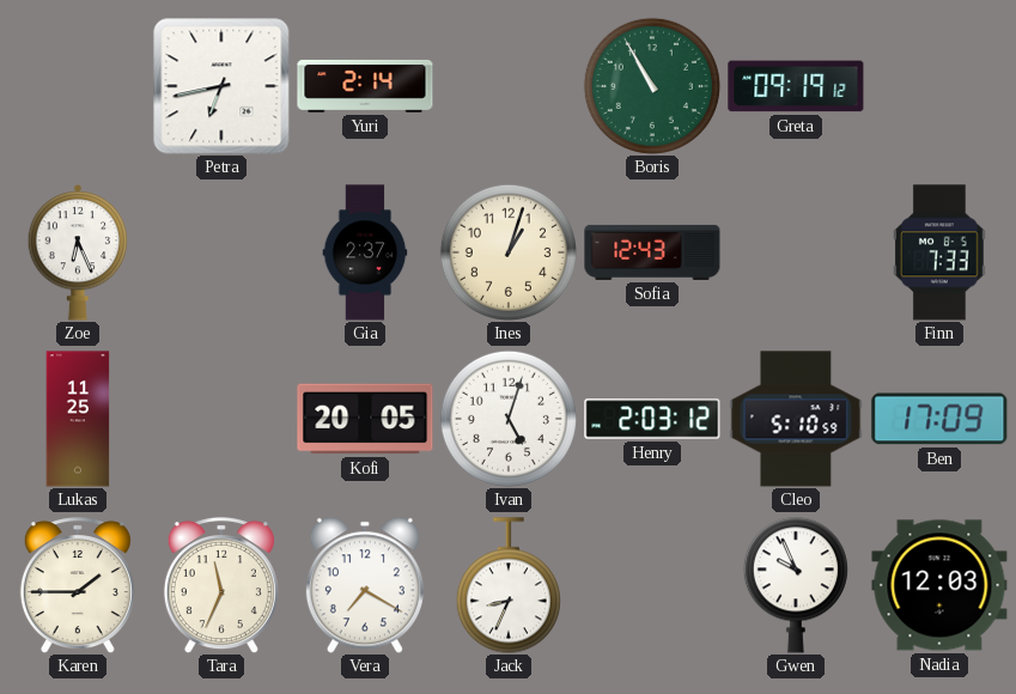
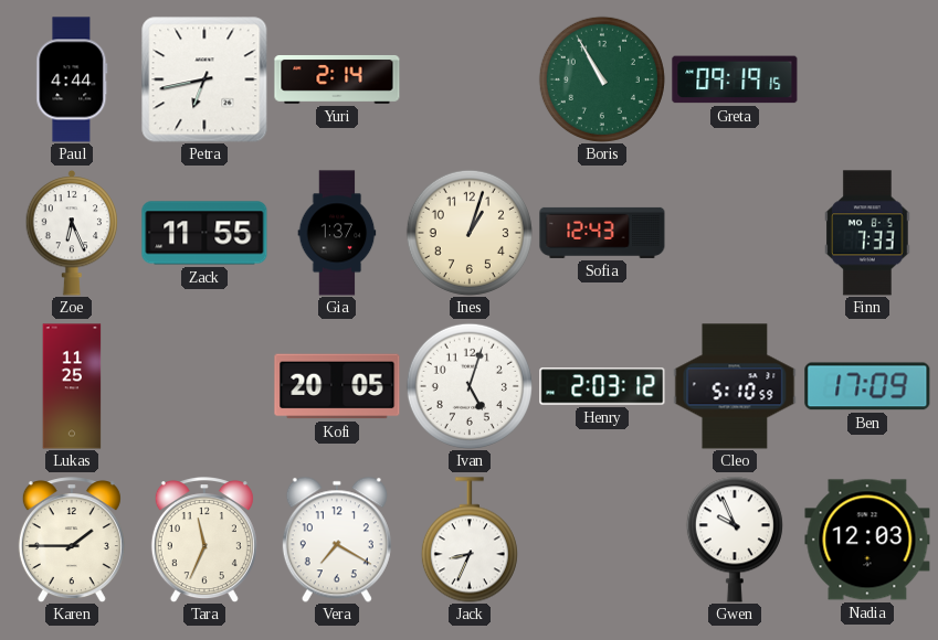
Paul: none -> 4:44 (72, 79)
Greta: 09:19:12 -> 09:19:15 (735, 79)
Zack: none -> 11:55 (204, 233)
Gia: 2:37 -> 1:37 (337, 233)
